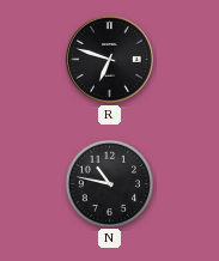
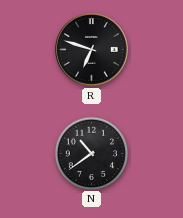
N: 10:47 -> 10:39 (91, 153)
